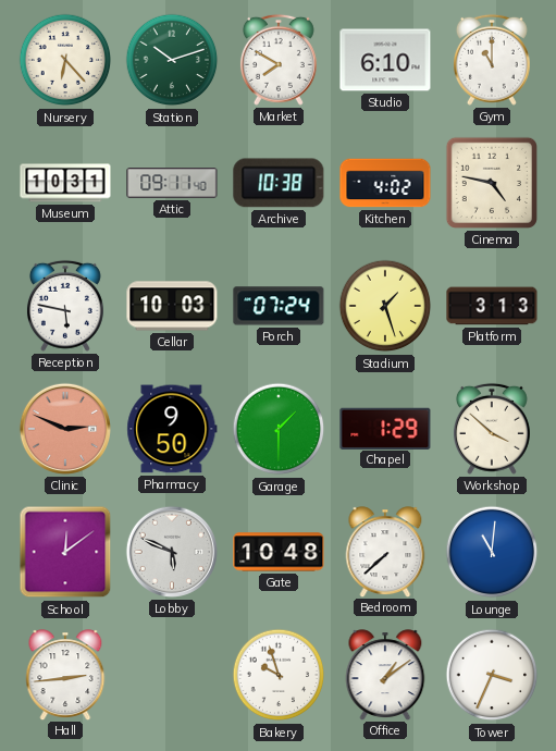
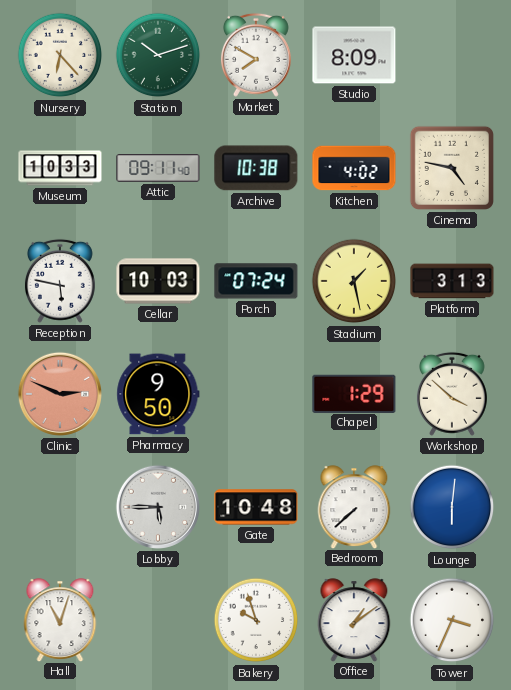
Studio: 6:10 -> 8:09 (354, 55)
Gym: 11:00 -> none (492, 60)
Museum: 10:31 -> 10:33 (60, 168)
Stadium: 1:27 -> 1:28 (354, 281)
Garage: 1:30 -> none (279, 429)
School: 12:09 -> none (65, 552)
Lobby: 5:49 -> 5:45 (158, 507)
Lounge: 11:01 -> 6:01 (452, 507)
Hall: 2:44 -> 11:03 (60, 620)
